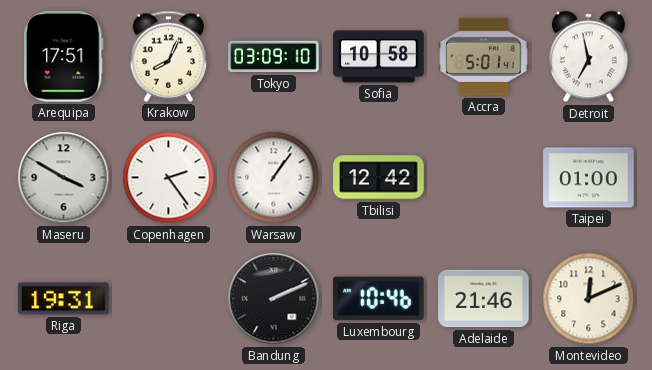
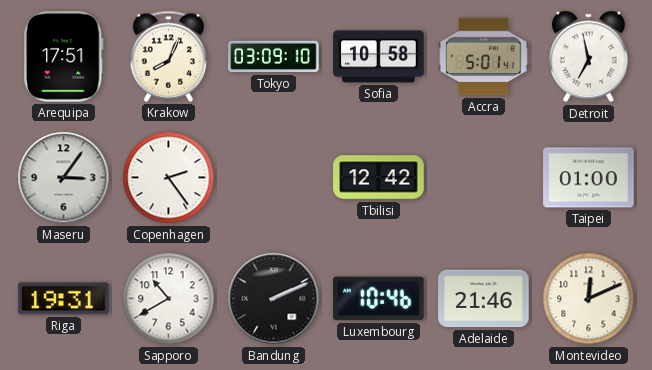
Maseru: 3:50 -> 3:06 (64, 178)
Warsaw: 1:06 -> none (274, 178)
Sapporo: none -> 10:40 (169, 299)
